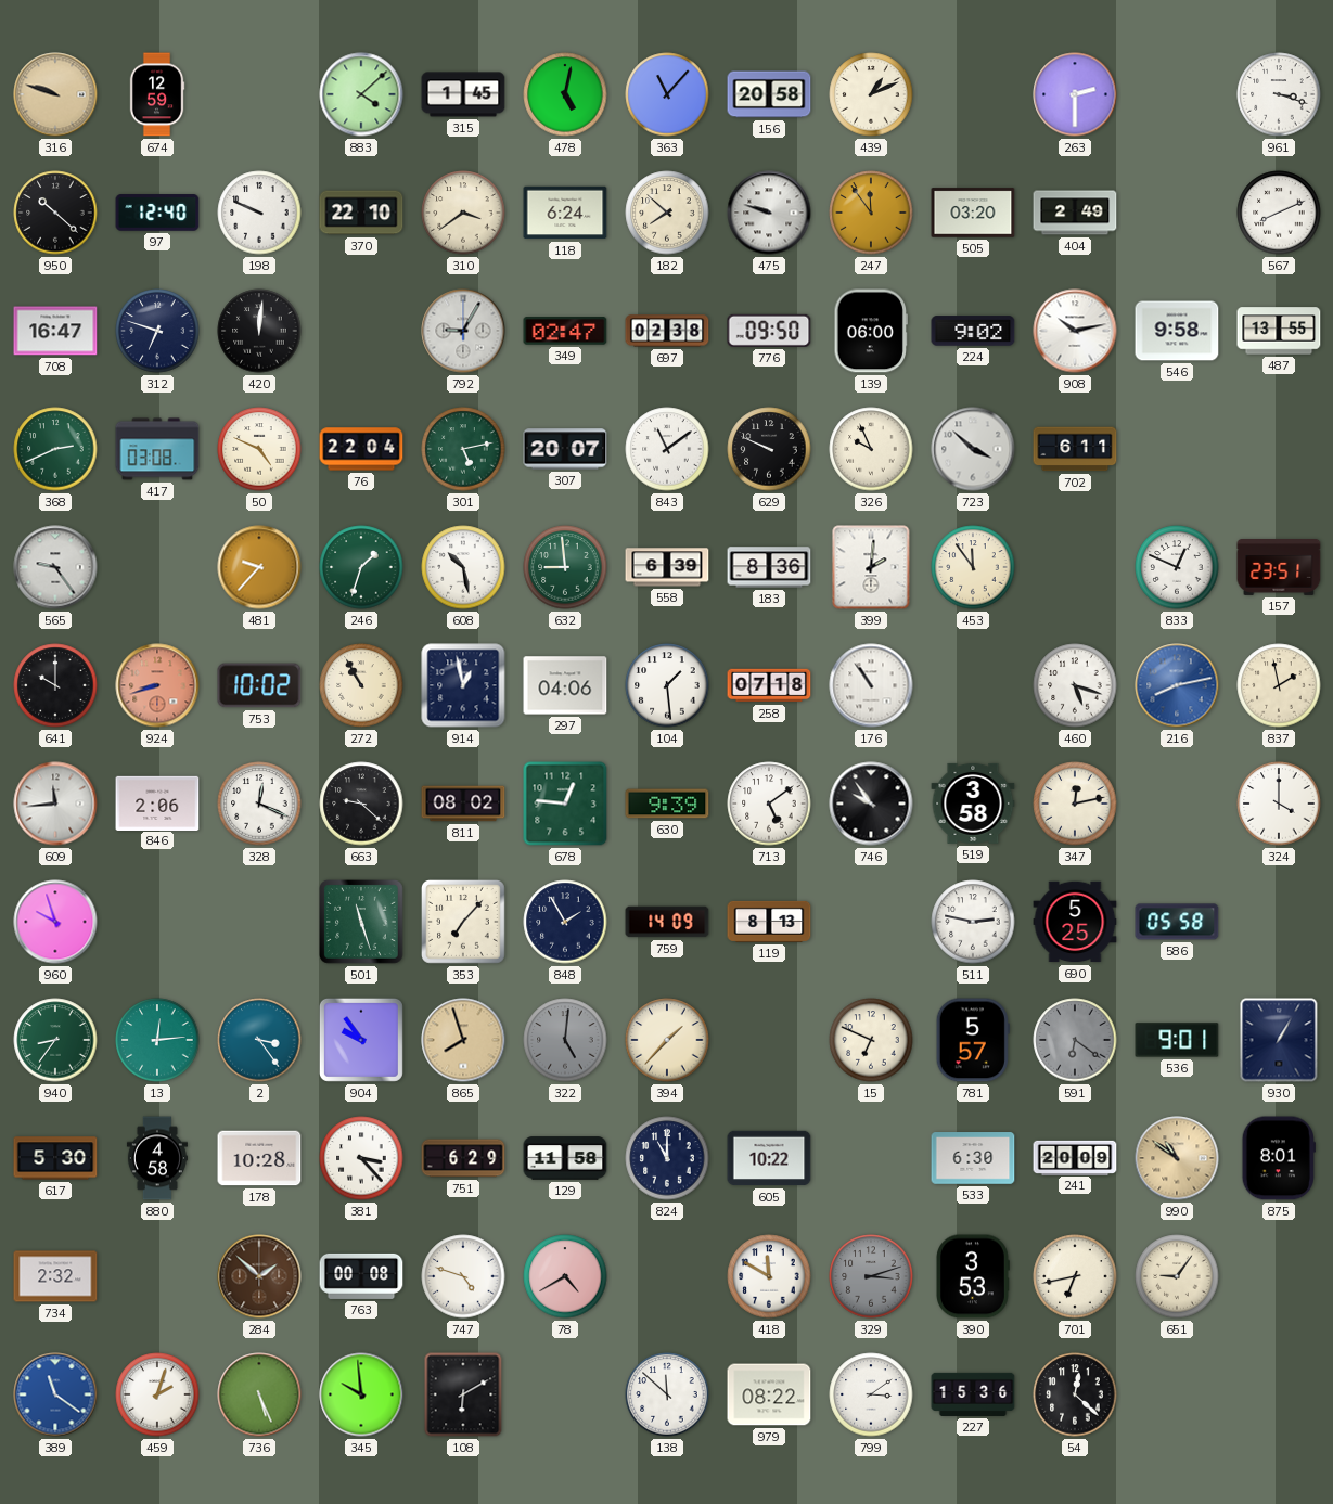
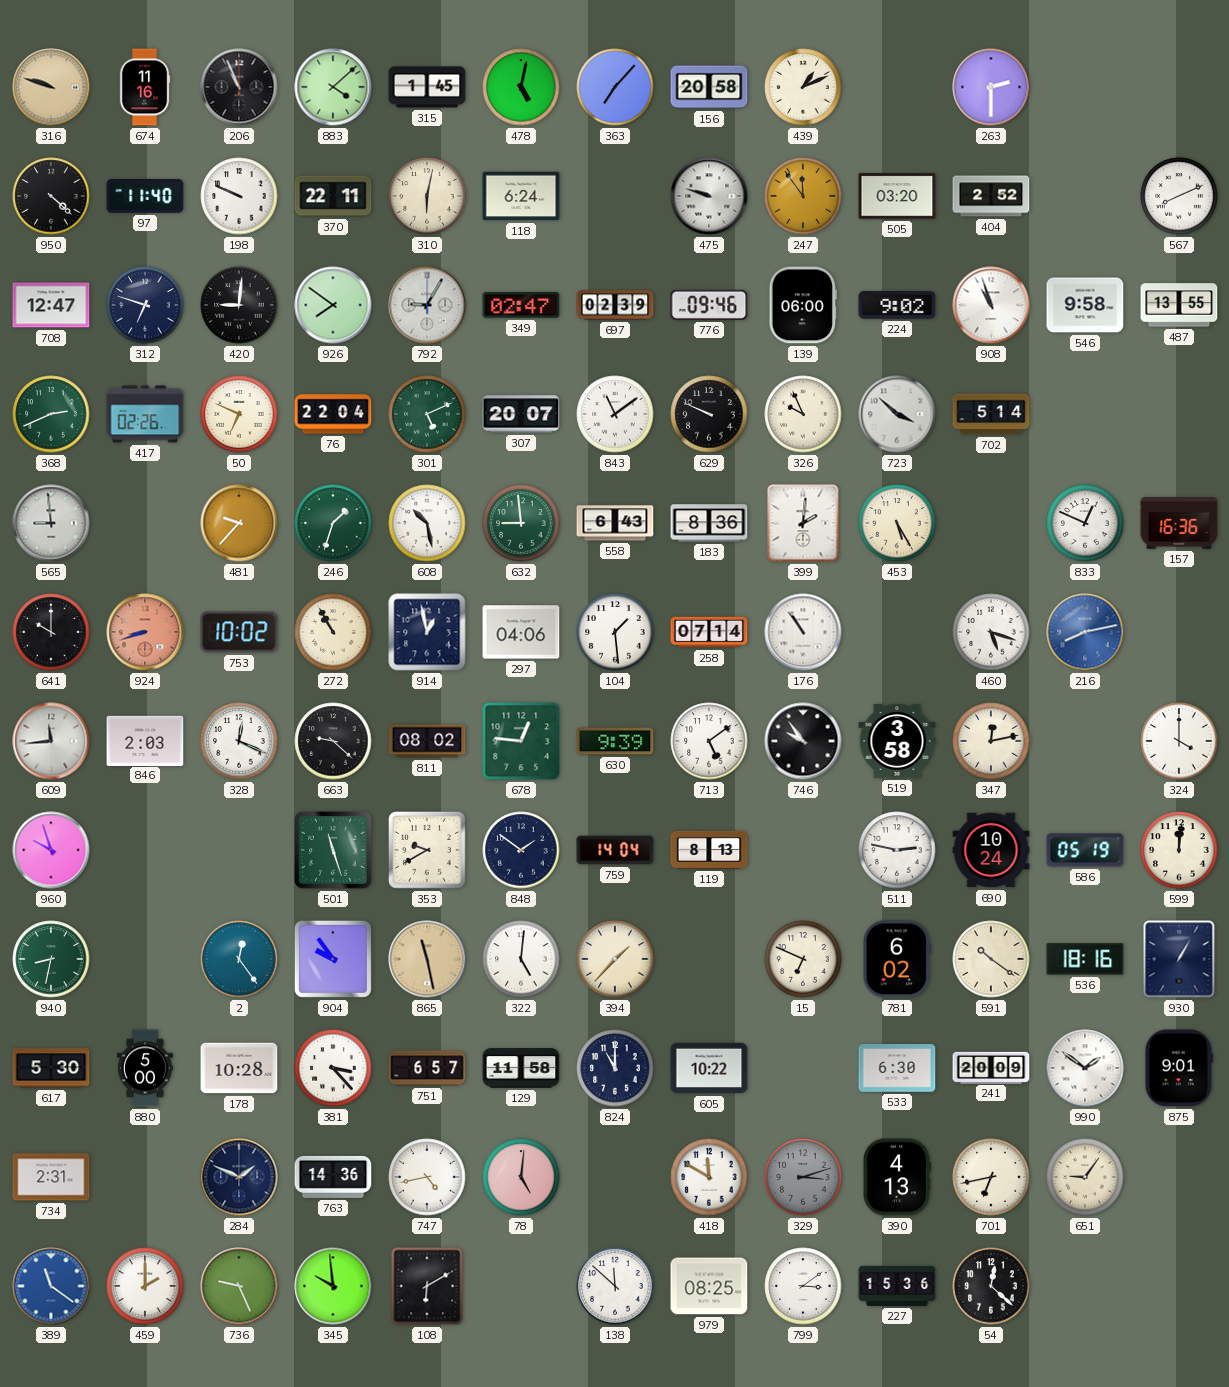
674: 12:59 -> 11:16 (145, 87)
206: none -> 10:56 (239, 87)
363: 11:07 -> 7:07 (615, 87)
961: 3:18 -> none (1279, 94)
950: 10:22 -> 4:22 (51, 196)
97: 12:40 -> 11:40 (145, 196)
370: 22:10 -> 22:11 (333, 196)
310: 3:39 -> 6:02 (427, 196)
182: 7:52 -> none (667, 213)
404: 2:49 -> 2:52 (991, 196)
708: 16:47 -> 12:47 (51, 305)
420: 12:01 -> 9:01 (239, 305)
926: none -> 7:51 (333, 305)
697: 02:38 -> 02:39 (615, 305)
776: 09:50 -> 09:46 (709, 305)
908: 10:13 -> 10:57 (991, 305)
417: 03:08 -> 02:26 (145, 414)
50: 4:49 -> 6:49 (239, 414)
301: 5:13 -> 5:11 (427, 414)
702: 6:11 -> 5:14 (991, 414)
565: 9:24 -> 8:59 (51, 523)
558: 6:39 -> 6:43 (615, 523)
453: 11:54 -> 5:25 (897, 523)
157: 23:51 -> 16:36 (1179, 524)
258: 07:18 -> 07:14 (709, 632)
837: 1:58 -> none (1279, 685)
846: 2:06 -> 2:03 (145, 740)
353: 7:07 -> 9:40 (428, 851)
848: 1:55 -> 1:51 (521, 850)
759: 14:09 -> 14:04 (615, 850)
690: 5:25 -> 10:24 (991, 850)
586: 05:58 -> 05:19 (1085, 850)
599: none -> 12:01 (1179, 850)
940: 8:36 -> 8:32 (51, 959)
13: 12:14 -> none (157, 1040)
2: 3:24 -> 12:24 (239, 959)
865: 7:57 -> 11:28 (427, 959)
322 dial: grey -> white (521, 959)
781: 5:57 -> 6:02 (897, 959)
591: 6:21 -> 10:21 (991, 959)
591 dial: grey -> cream (991, 959)
536: 9:01 -> 18:16 (1085, 959)
880: 4:58 -> 5:00 (145, 1068)
751: 6:29 -> 6:57 (427, 1068)
990: 10:51 -> 1:51 (1085, 1068)
990 dial: champagne -> white (1085, 1068)
875: 8:01 -> 9:01 (1179, 1068)
734: 2:32 -> 2:31 (51, 1177)
284: 1:52 -> 1:49 (239, 1177)
284 dial: brown -> navy (239, 1177)
763: 00:08 -> 14:36 (333, 1177)
747: 4:48 -> 4:43 (427, 1177)
78: 4:40 -> 5:01 (521, 1177)
390: 3:53 -> 4:13 (897, 1177)
459: 2:03 -> 2:00 (145, 1286)
736: 5:26 -> 9:26 (239, 1286)
979: 08:22 -> 08:25 (709, 1286)
